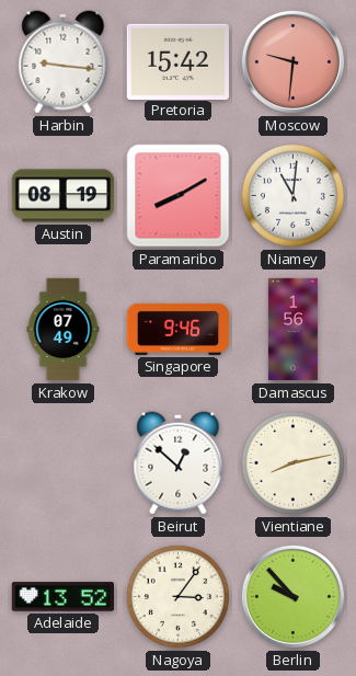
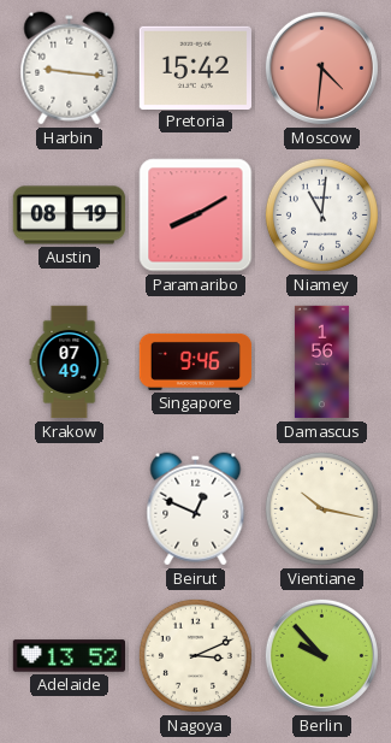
Moscow: 9:31 -> 4:31 (321, 67)
Beirut: 12:52 -> 12:49 (196, 509)
Vientiane: 8:13 -> 10:17 (321, 508)
Nagoya: 3:06 -> 3:11 (195, 655)
